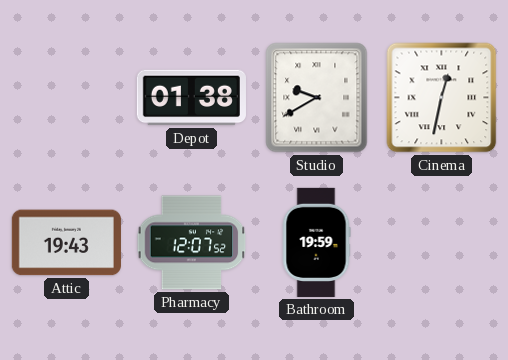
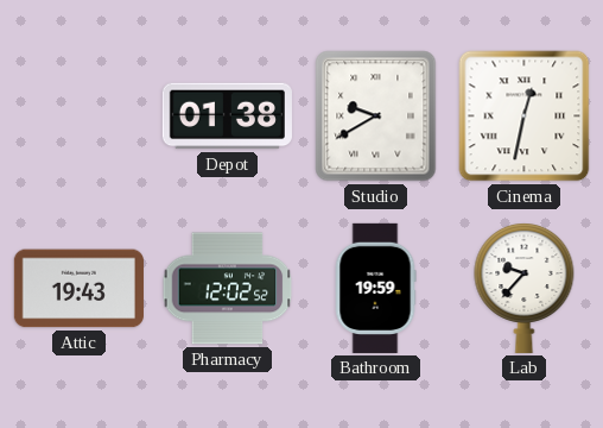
Pharmacy: 12:07 -> 12:02 (228, 289)
Lab: none -> 9:37 (525, 289)
